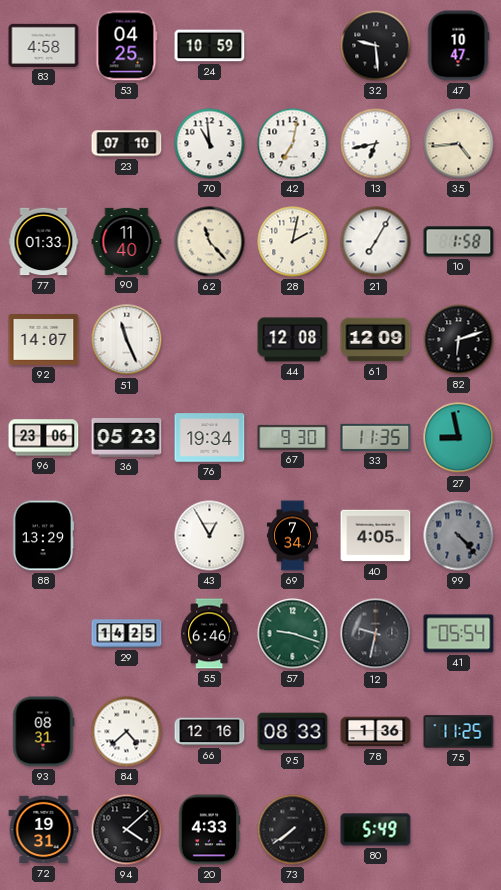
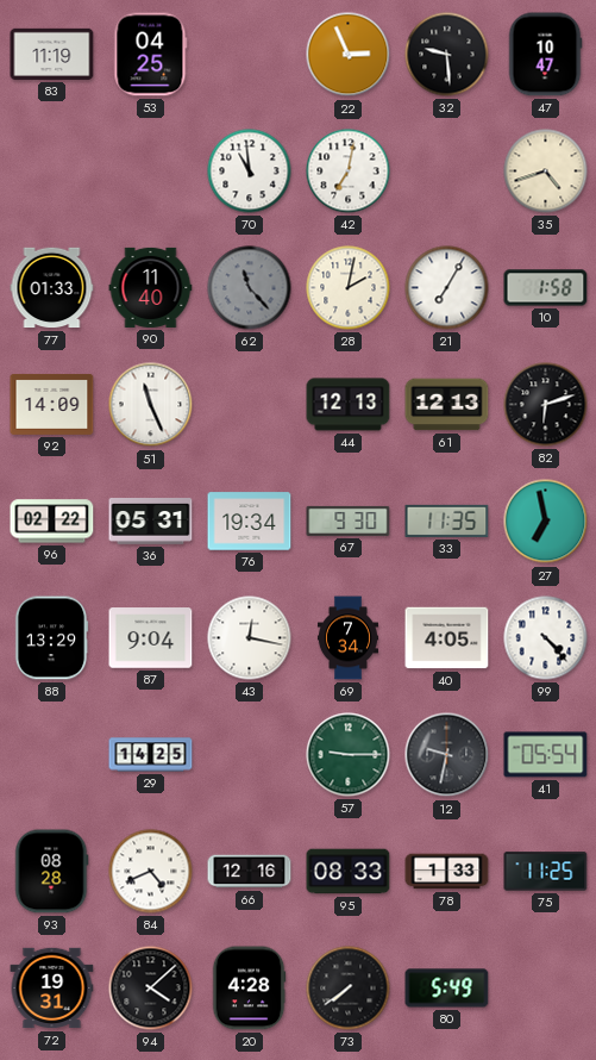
83: 4:58 -> 11:19 (52, 54)
24: 10:59 -> none (210, 46)
22: none -> 2:56 (349, 55)
23: 07:10 -> none (127, 144)
13: 6:43 -> none (376, 144)
35: 4:44 -> 4:42 (546, 172)
62 dial: cream -> grey (250, 288)
92: 14:07 -> 14:09 (52, 404)
44: 12:08 -> 12:13 (349, 405)
61: 12:09 -> 12:13 (447, 405)
96: 23:06 -> 02:22 (52, 522)
36: 05:23 -> 05:31 (151, 522)
27: 8:58 -> 6:58 (546, 522)
87: none -> 9:04 (151, 638)
43: 12:55 -> 12:17 (250, 638)
99 dial: grey -> white (546, 638)
55: 6:46 -> none (210, 634)
57: 9:18 -> 9:15 (349, 755)
93: 08:31 -> 08:28 (51, 872)
84: 4:38 -> 4:41 (151, 872)
78: 1:36 -> 1:33 (447, 872)
20: 4:33 -> 4:28 (249, 989)
